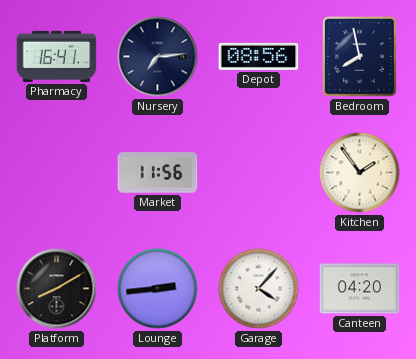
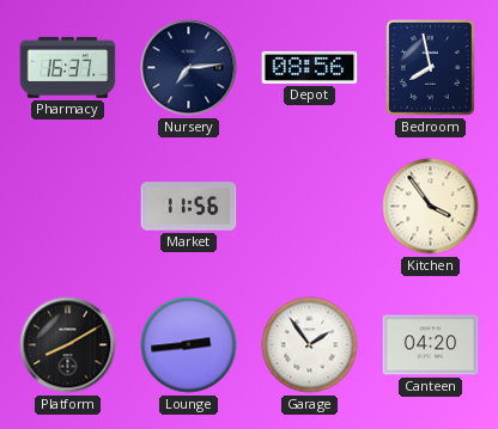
Pharmacy: 16:41 -> 16:37 (68, 67)
Kitchen: 1:54 -> 3:54 (431, 207)
Garage: 4:07 -> 1:54 (310, 345)
